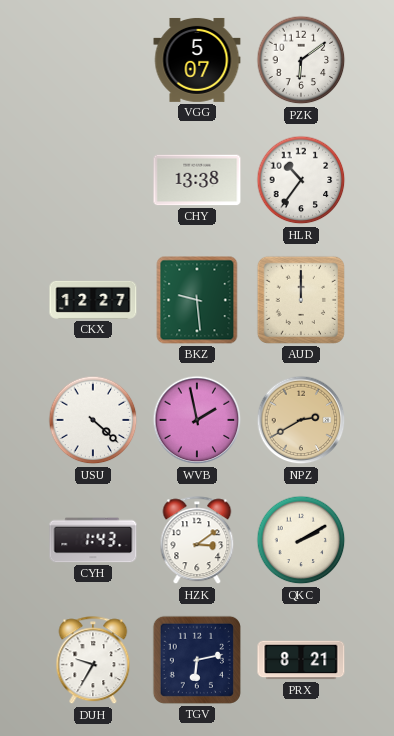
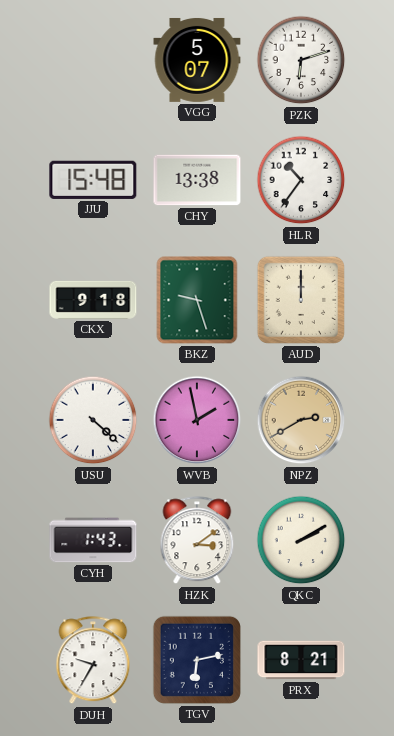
PZK: 6:09 -> 6:12 (301, 60)
JJU: none -> 15:48 (93, 180)
CKX: 12:27 -> 9:18 (93, 300)
BKZ: 9:29 -> 9:27 (197, 300)
